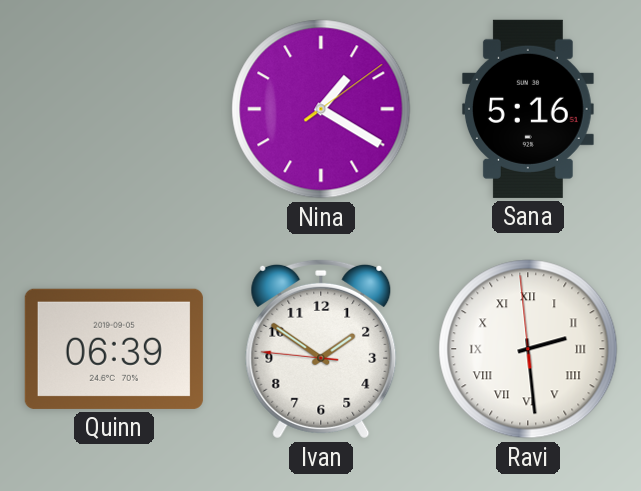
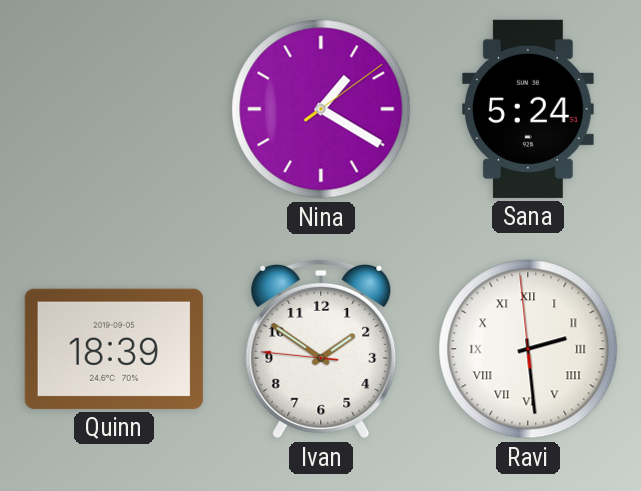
Sana: 5:16 -> 5:24 (528, 109)
Quinn: 06:39 -> 18:39 (114, 349)
